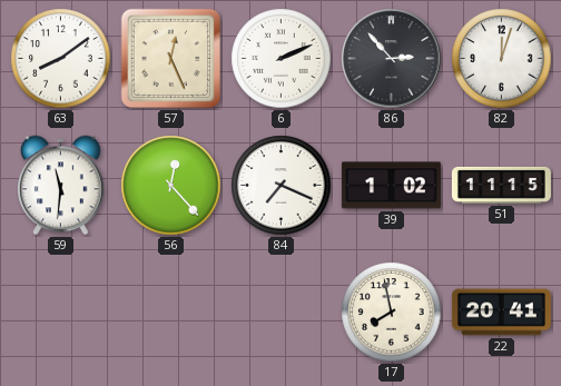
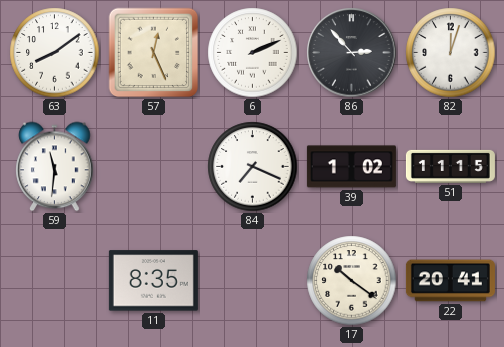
56: 12:23 -> none (171, 186)
11: none -> 8:35 (153, 281)
17: 7:58 -> 10:21 (352, 281)
